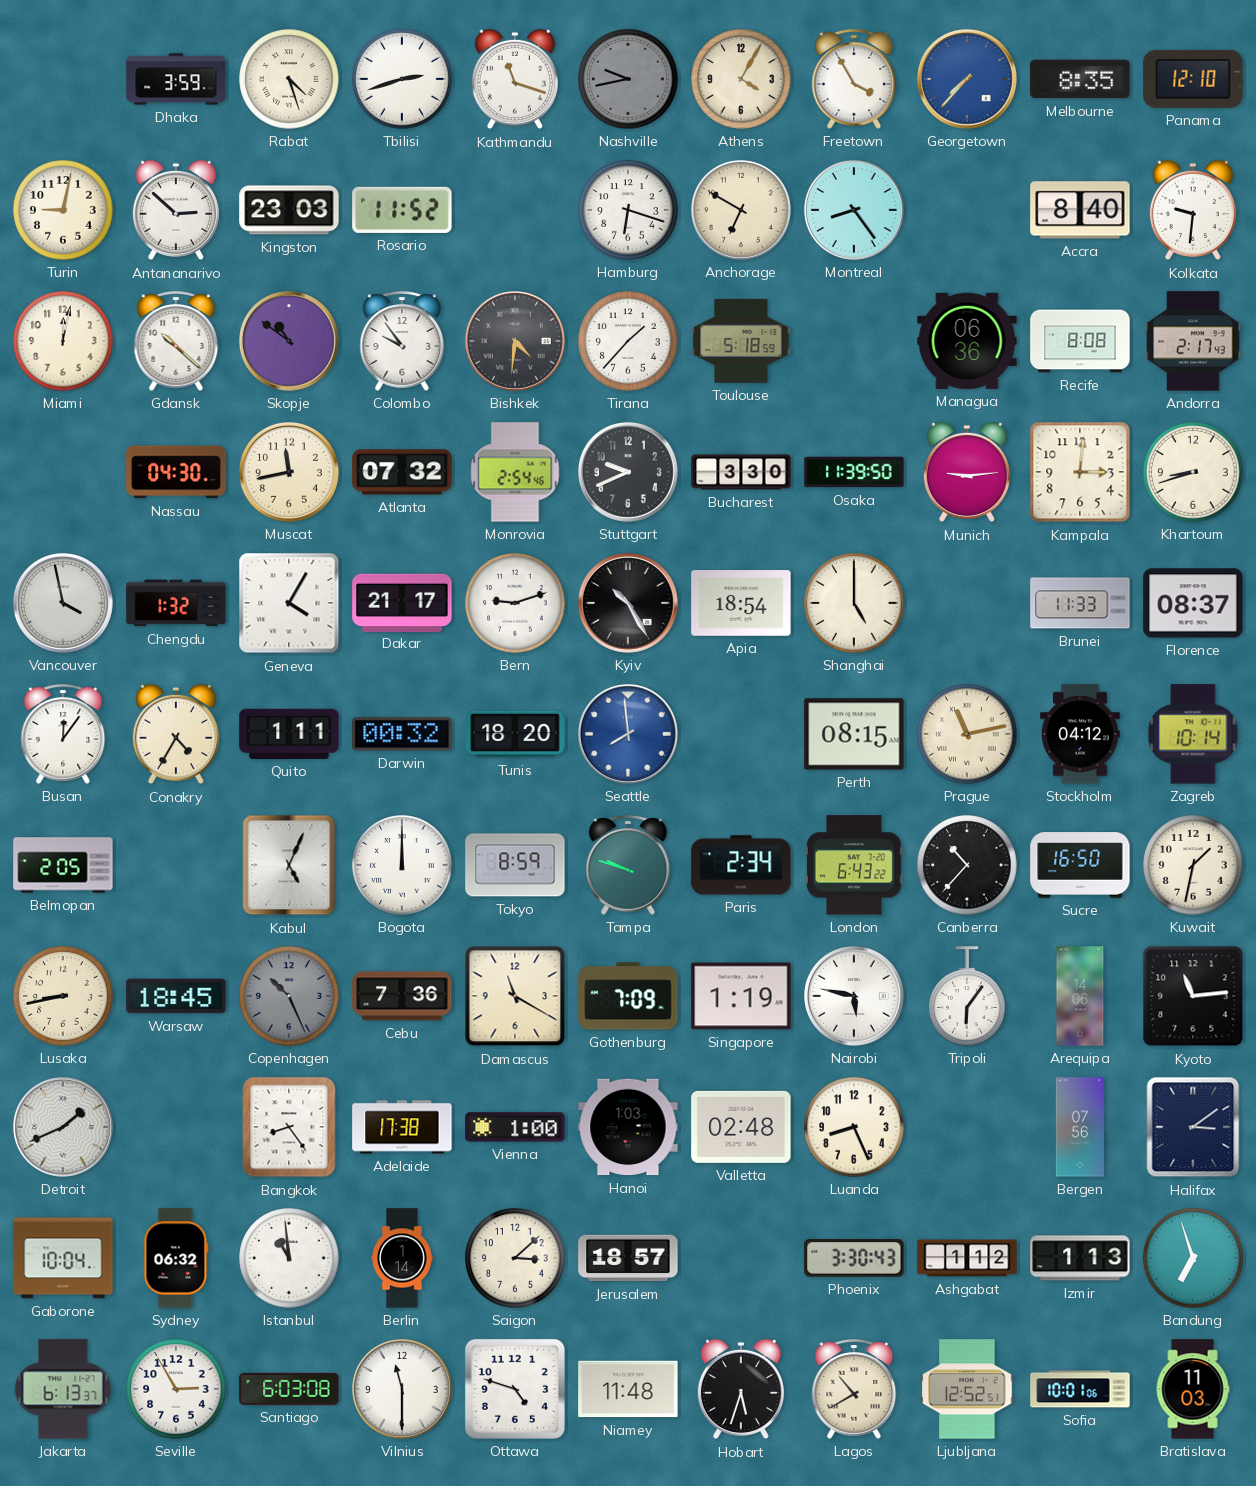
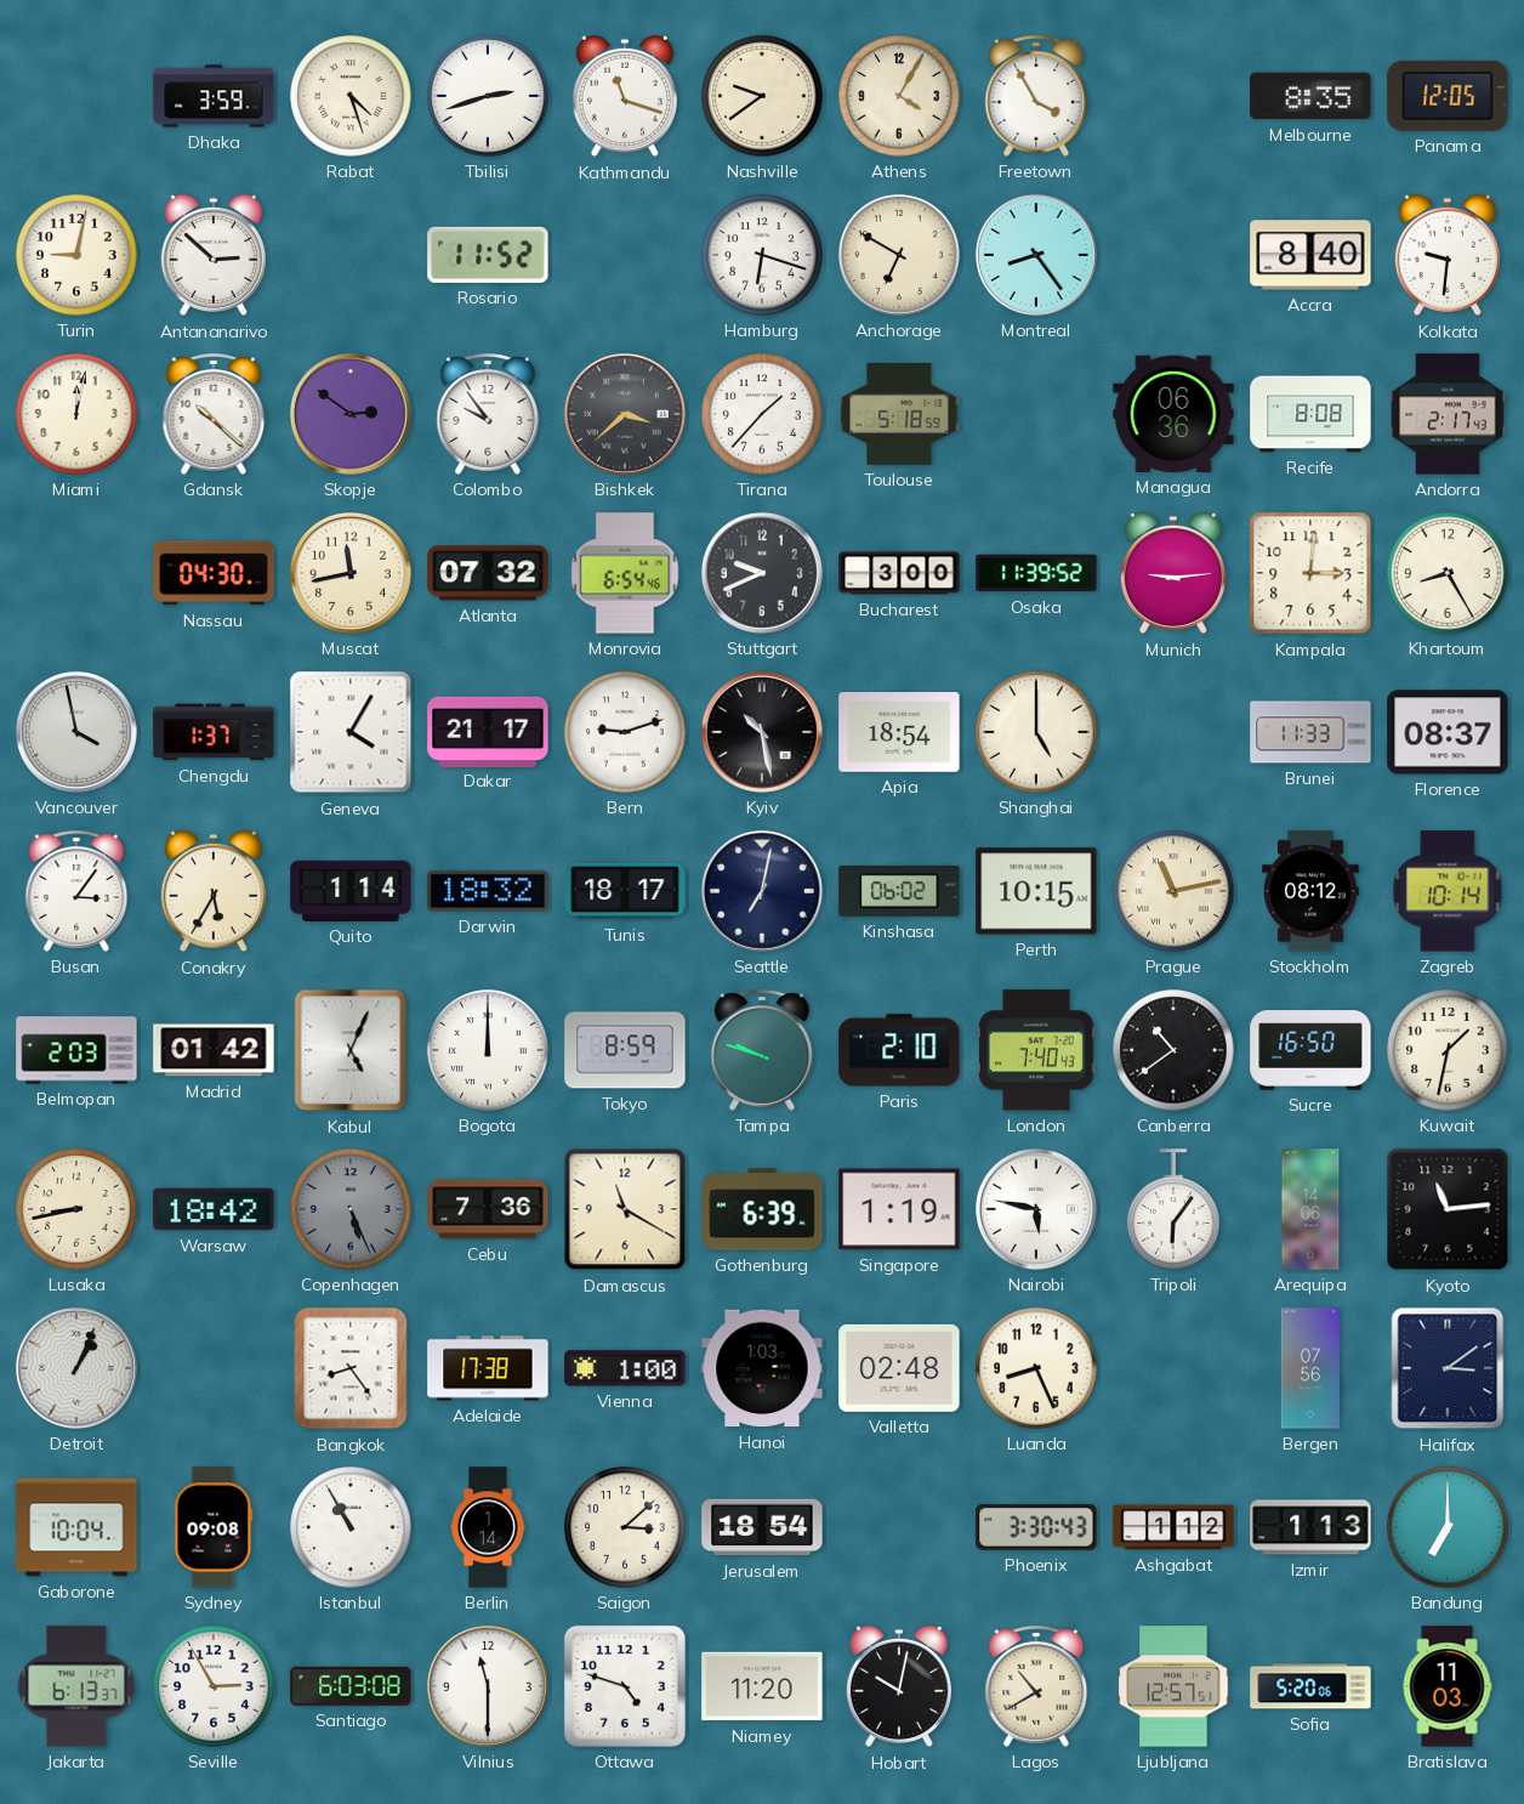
Nashville: 9:43 -> 9:39 (762, 96)
Nashville dial: grey -> cream (762, 96)
Georgetown: 7:37 -> none (967, 79)
Panama: 12:10 -> 12:05 (1448, 96)
Kingston: 23:03 -> none (289, 210)
Skopje: 10:51 -> 2:51 (351, 414)
Bishkek: 4:31 -> 3:38 (625, 414)
Monrovia: 2:54 -> 6:54 (625, 573)
Bucharest: 3:30 -> 3:00 (899, 573)
Osaka: 11:39:50 -> 11:39:52 (1036, 573)
Khartoum: 8:42 -> 8:25 (1448, 573)
Chengdu: 1:32 -> 1:37 (214, 732)
Kyiv: 10:25 -> 10:28 (762, 732)
Busan: 12:06 -> 3:06 (76, 891)
Conakry: 4:35 -> 5:35 (214, 891)
Quito: 1:11 -> 1:14 (351, 891)
Darwin: 00:32 -> 18:32 (488, 891)
Tunis: 18:20 -> 18:17 (625, 891)
Seattle: 7:59 -> 7:02 (762, 891)
Seattle dial: blue -> navy (762, 891)
Kinshasa: none -> 06:02 (899, 891)
Perth: 08:15 -> 10:15 (1036, 891)
Stockholm: 04:12 -> 08:12 (1310, 891)
Belmopan: 2:05 -> 2:03 (76, 1050)
Madrid: none -> 01:42 (214, 1050)
Paris: 2:34 -> 2:10 (899, 1050)
London: 6:43 -> 7:40 (1036, 1050)
Canberra: 10:37 -> 10:39 (1173, 1050)
Warsaw: 18:45 -> 18:42 (214, 1209)
Copenhagen: 10:26 -> 5:26 (351, 1209)
Gothenburg: 7:09 -> 6:39 (762, 1209)
Detroit: 1:41 -> 1:04 (76, 1368)
Sydney: 06:32 -> 09:08 (214, 1527)
Istanbul: 10:59 -> 10:55 (351, 1527)
Jerusalem: 18:57 -> 18:54 (762, 1527)
Bandung: 6:57 -> 7:00 (1448, 1527)
Niamey: 11:48 -> 11:20 (762, 1686)
Hobart: 5:33 -> 10:02 (899, 1686)
Ljubljana: 12:52 -> 12:57 (1173, 1686)
Sofia: 10:01 -> 5:20 (1310, 1686)
